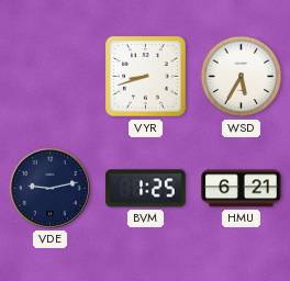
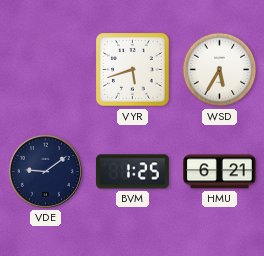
VYR: 8:42 -> 5:42 (133, 70)
VDE: 9:13 -> 9:09 (45, 171)
